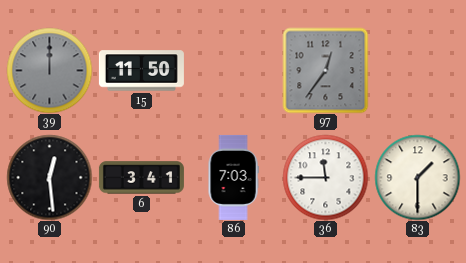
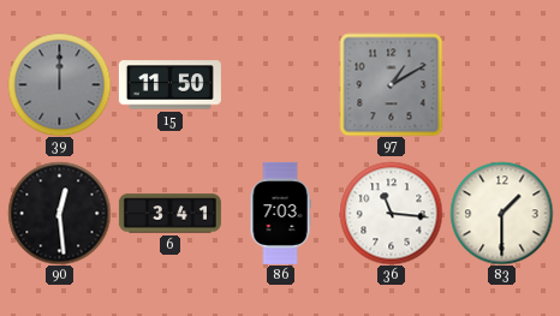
97: 12:36 -> 1:10 (391, 84)
36: 11:45 -> 11:16 (391, 213)
